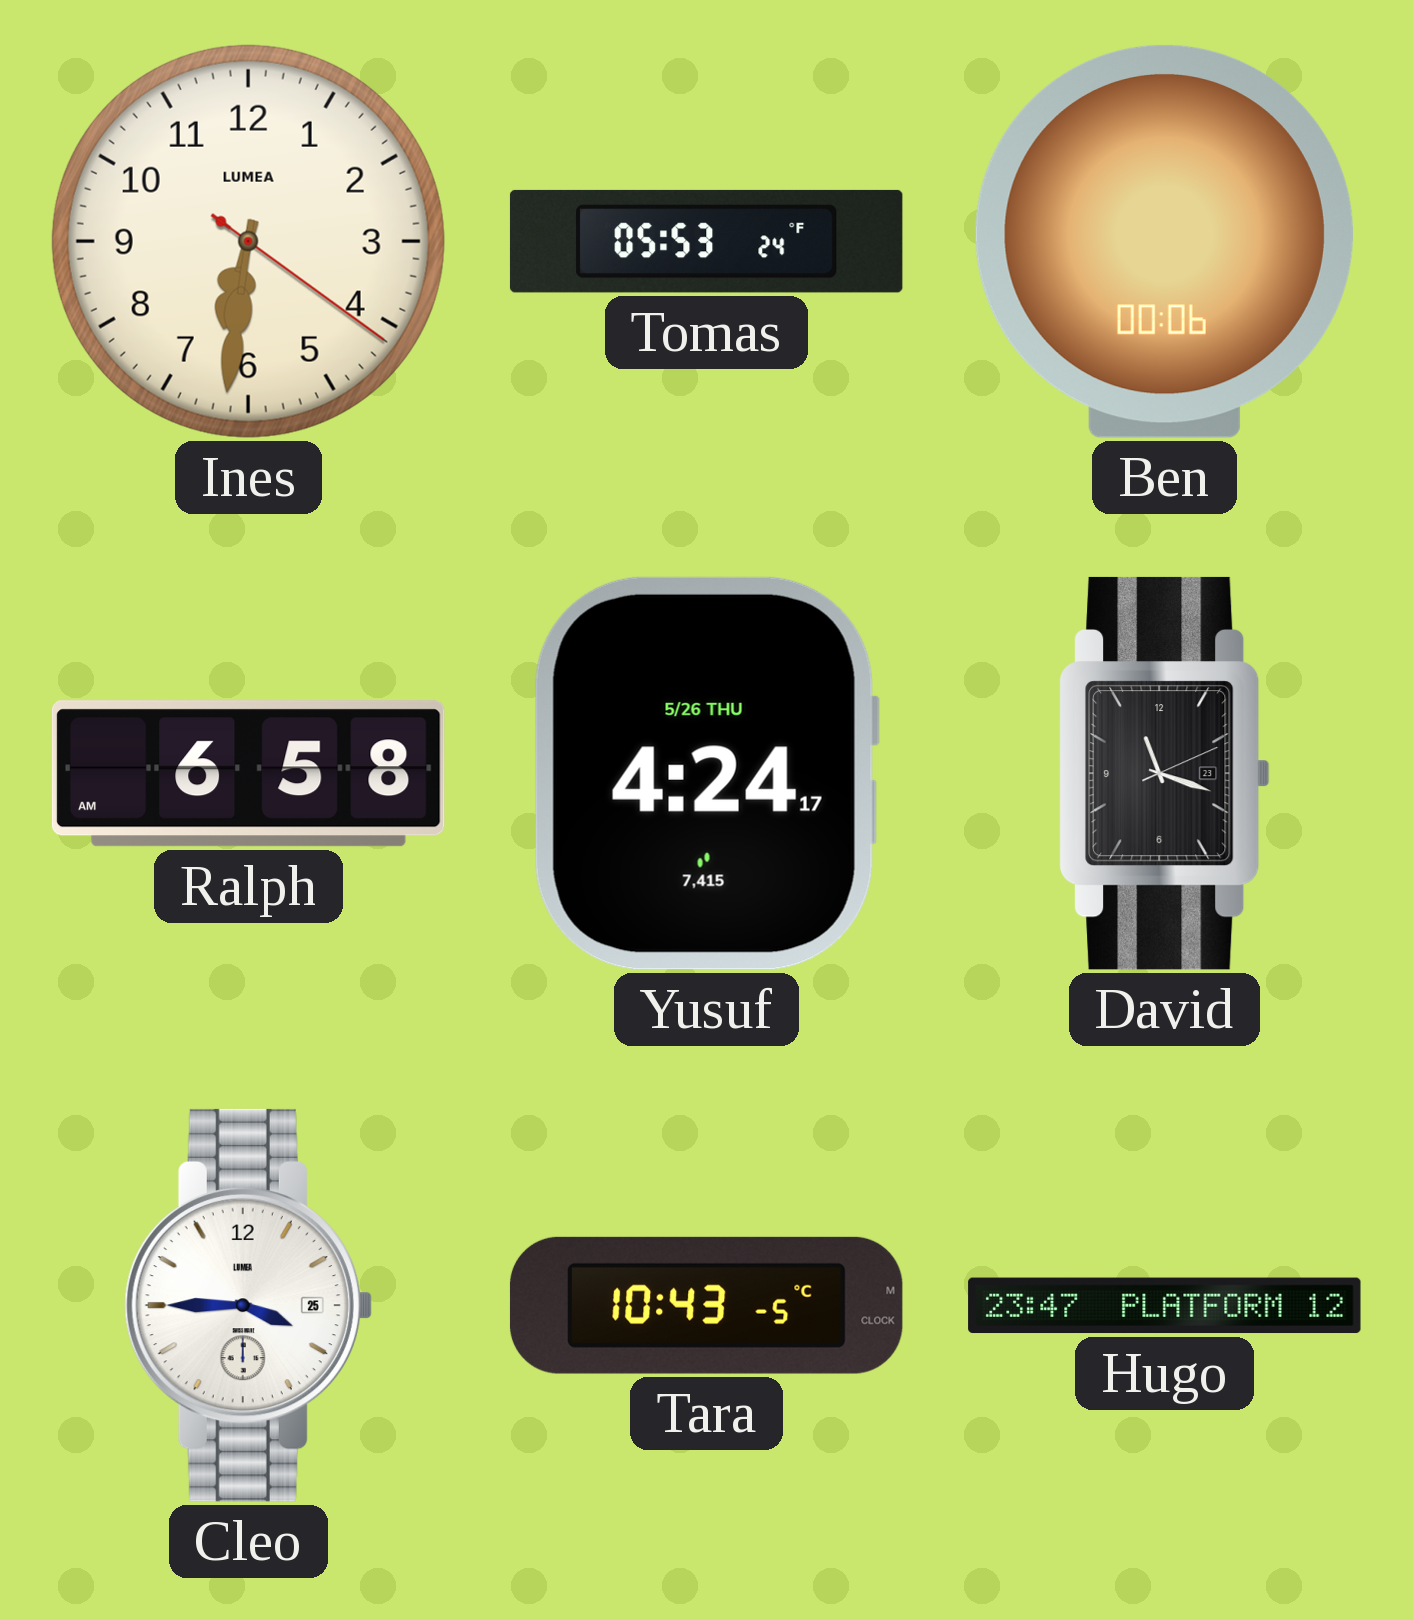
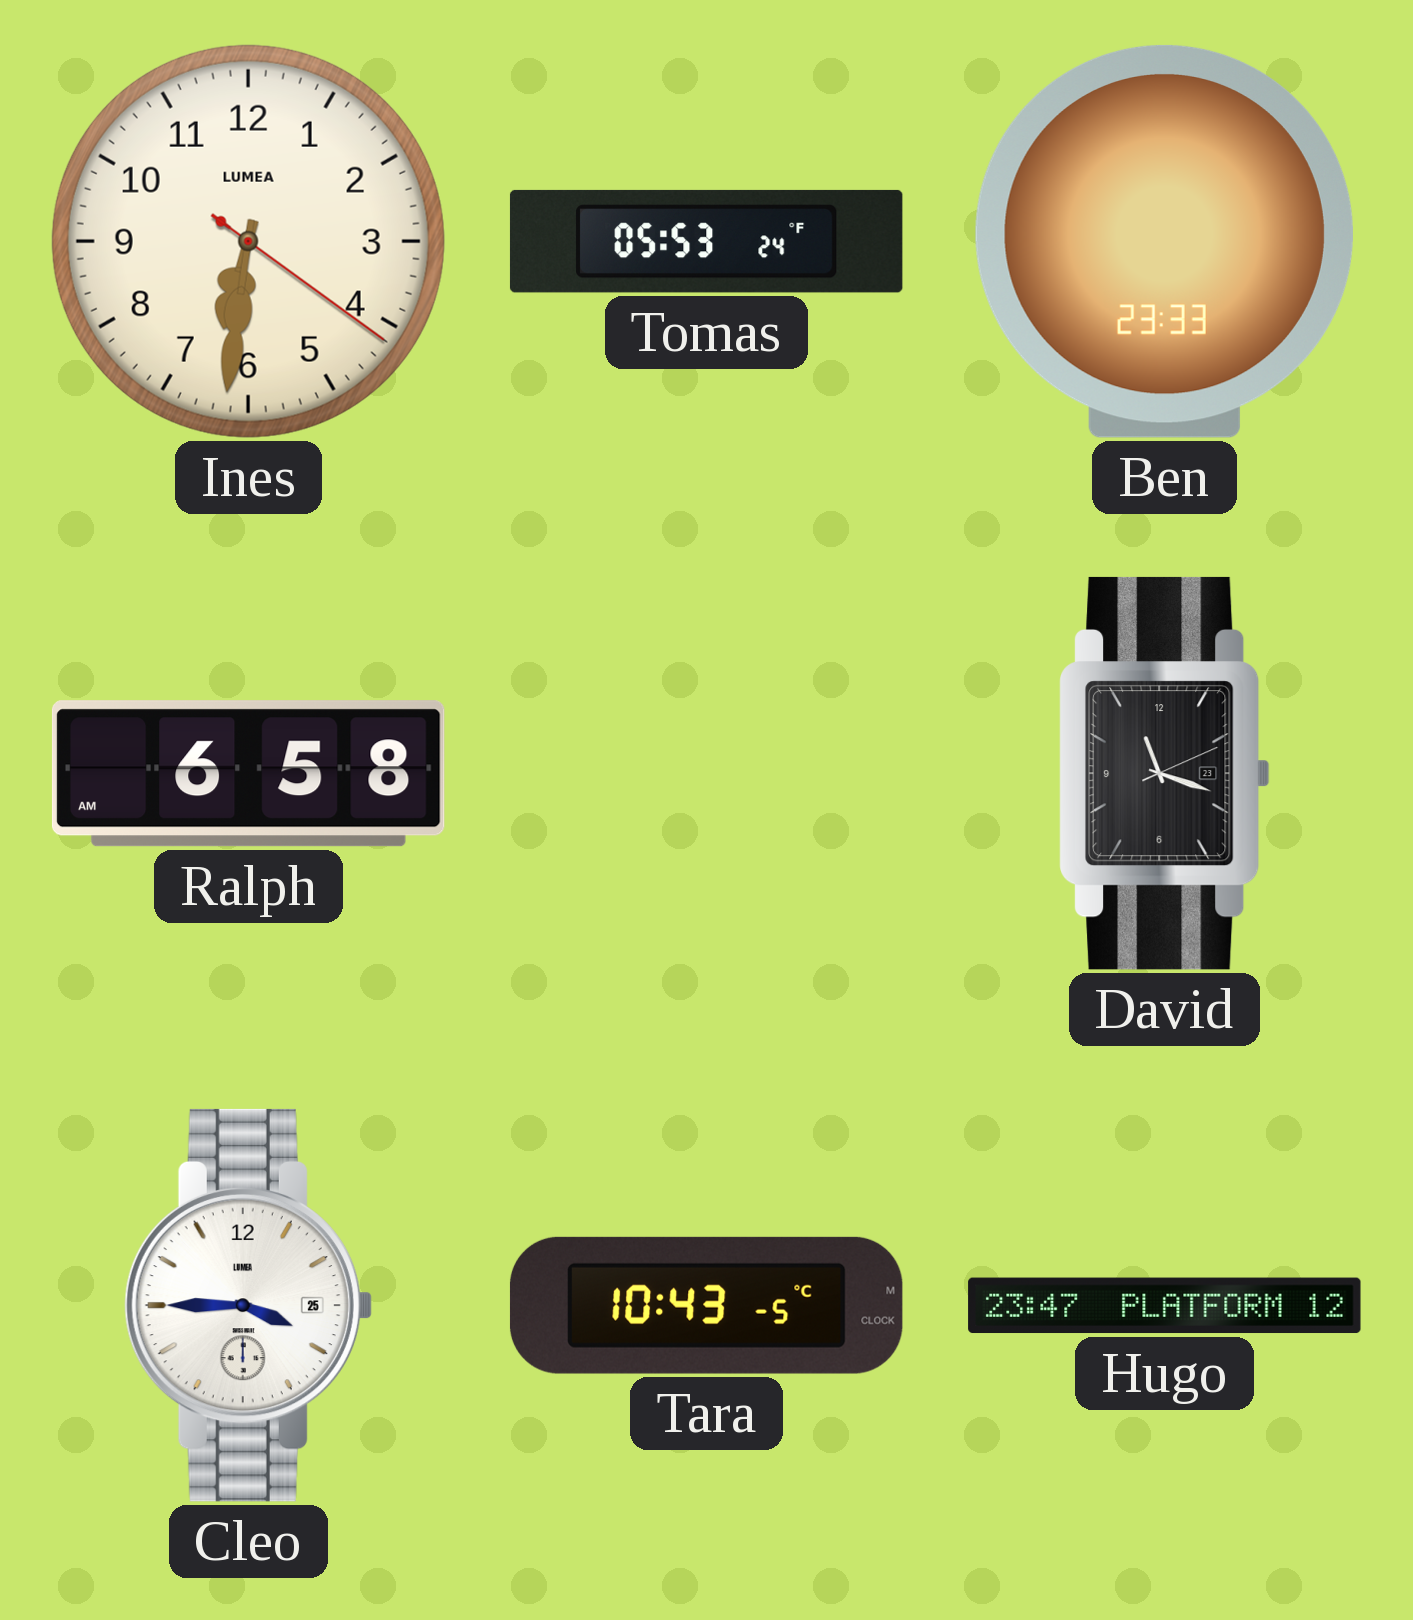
Ben: 00:06 -> 23:33 (1164, 241)
Yusuf: 4:24 -> none (706, 773)
